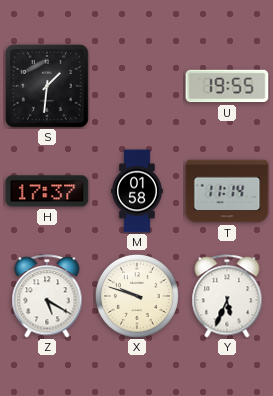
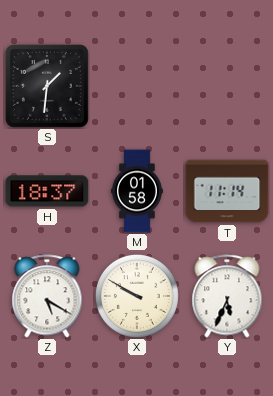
U: 19:55 -> none (227, 86)
H: 17:37 -> 18:37 (47, 191)
X: 9:48 -> 9:50 (137, 296)
